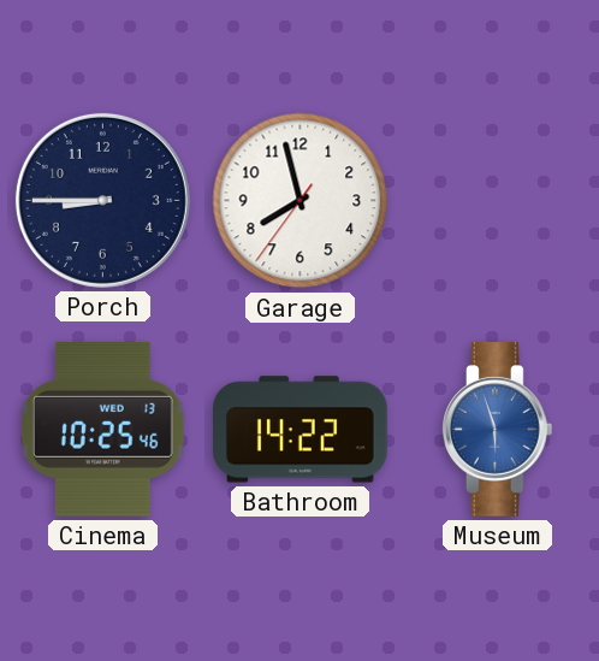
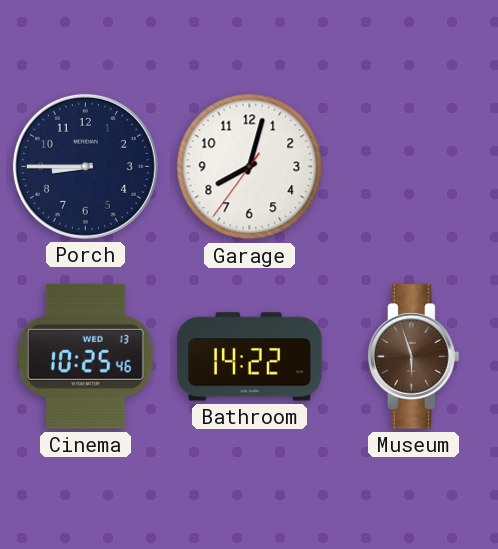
Garage: 7:57 -> 8:02 (250, 167)
Museum dial: blue -> brown (414, 357)
